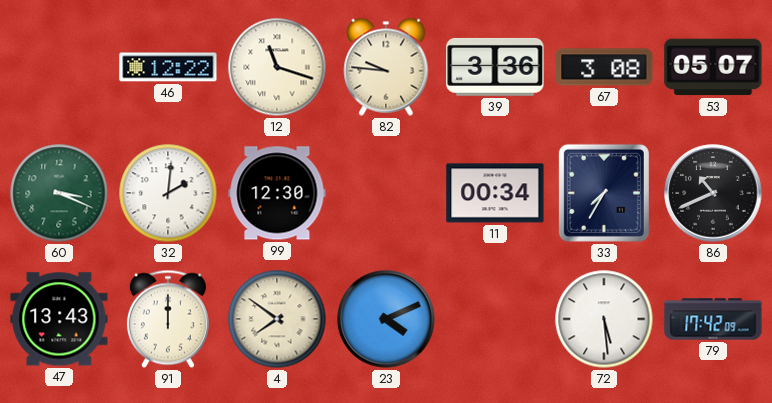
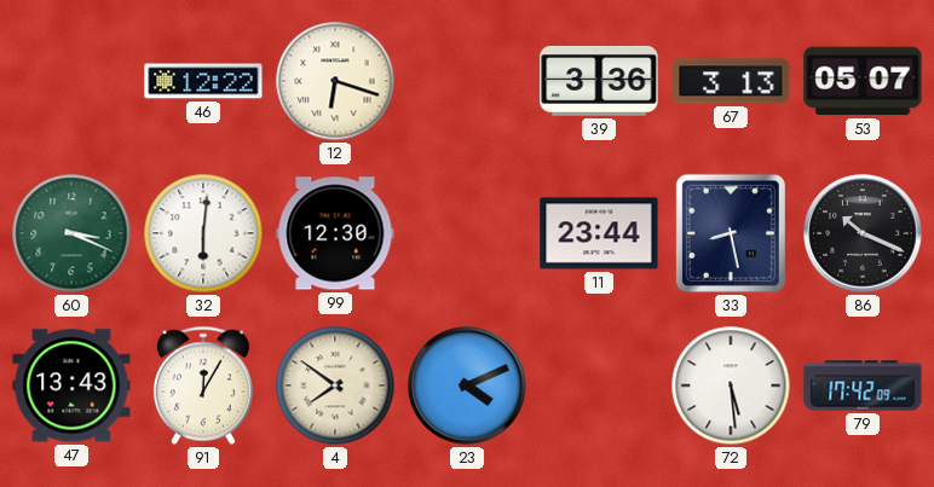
12: 11:18 -> 6:18 (335, 81)
82: 9:46 -> none (386, 67)
67: 3:08 -> 3:13 (731, 81)
32: 2:01 -> 6:01 (203, 233)
11: 00:34 -> 23:44 (599, 233)
33: 7:35 -> 8:28 (731, 233)
86: 10:41 -> 10:19 (863, 233)
91: 12:00 -> 12:05 (203, 385)
